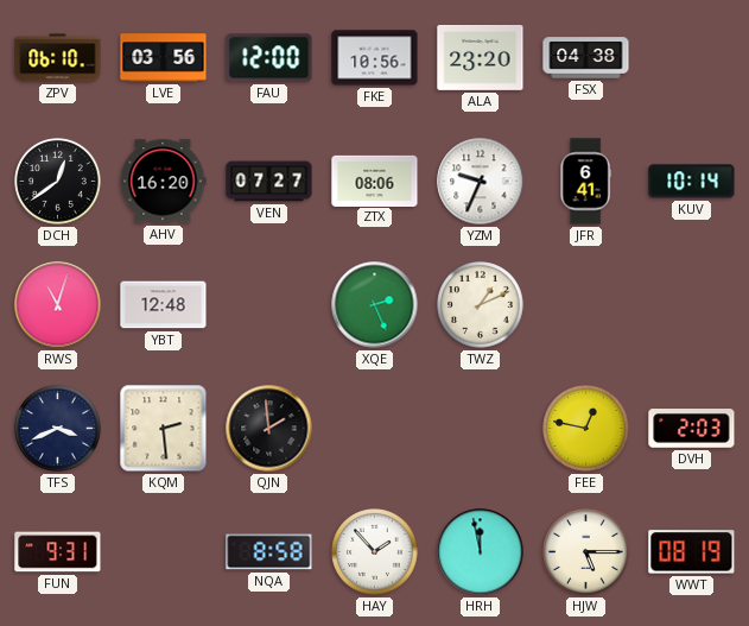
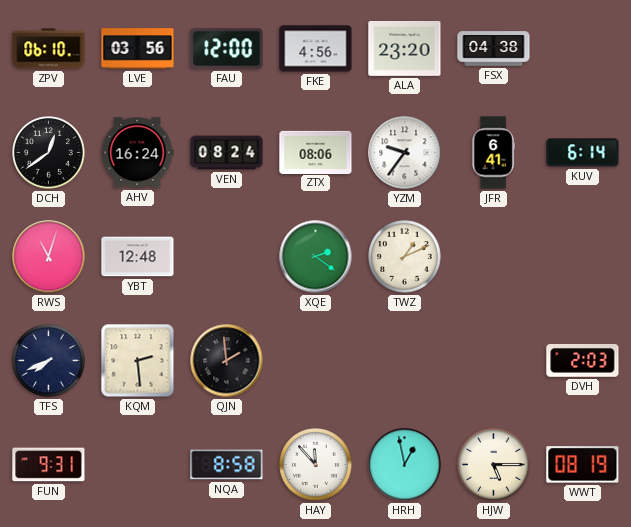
FKE: 10:56 -> 4:56 (316, 49)
AHV: 16:20 -> 16:24 (137, 153)
VEN: 07:27 -> 08:24 (227, 153)
YZM: 9:34 -> 9:36 (405, 153)
KUV: 10:14 -> 6:14 (583, 153)
XQE: 2:26 -> 2:21 (316, 257)
TFS: 3:41 -> 7:41 (49, 361)
FEE: 12:47 -> none (586, 429)
HAY: 1:53 -> 11:53 (316, 465)
HRH: 11:58 -> 12:58 (405, 465)
